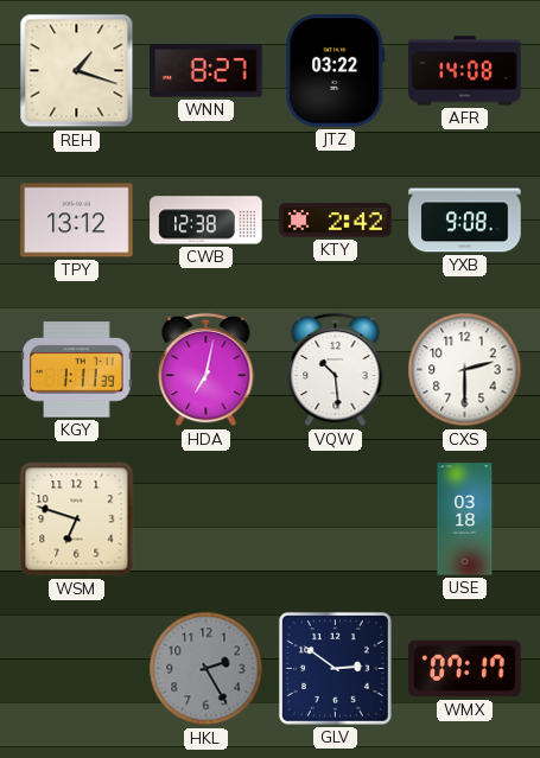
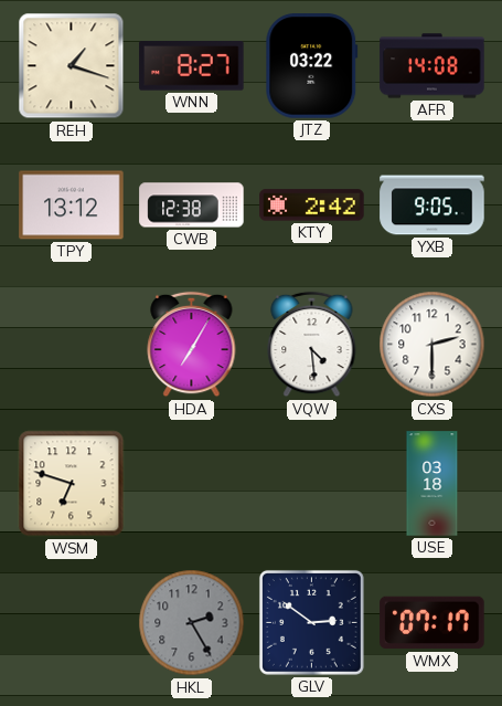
YXB: 9:08 -> 9:05 (432, 206)
KGY: 1:11 -> none (77, 370)
HDA: 7:02 -> 7:05 (192, 345)
VQW: 10:29 -> 4:29 (312, 345)
